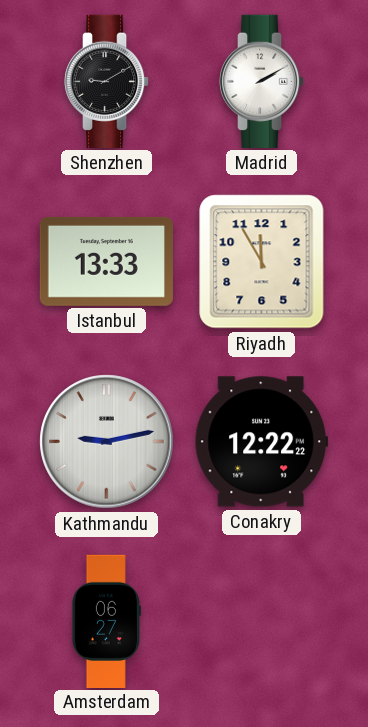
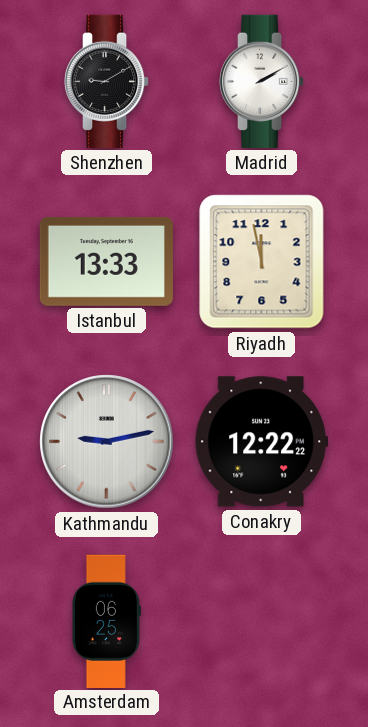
Riyadh: 11:55 -> 11:58 (262, 262)
Amsterdam: 06:27 -> 06:25 (106, 621)
